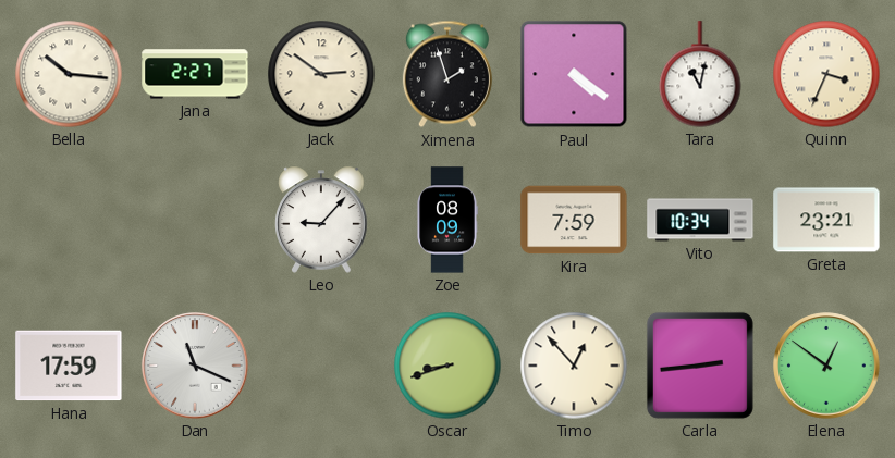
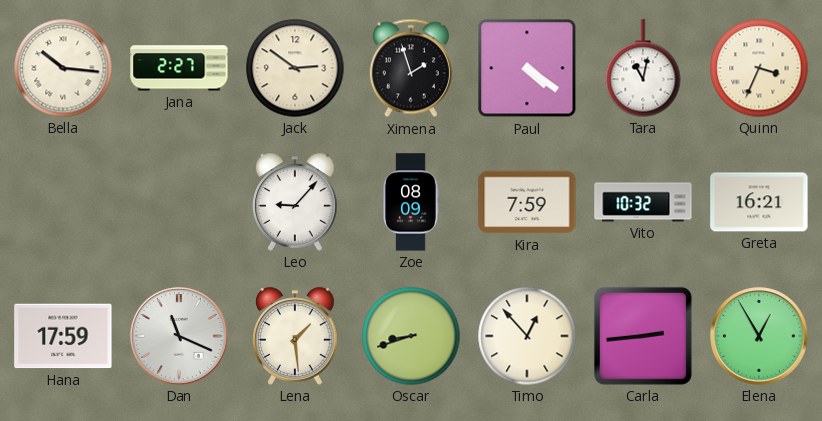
Vito: 10:34 -> 10:32 (643, 202)
Greta: 23:21 -> 16:21 (759, 202)
Lena: none -> 1:29 (295, 336)
Elena: 12:51 -> 12:55 (759, 336)
